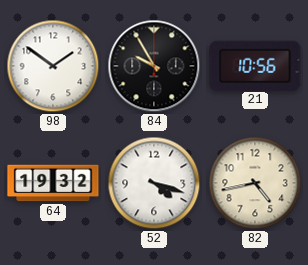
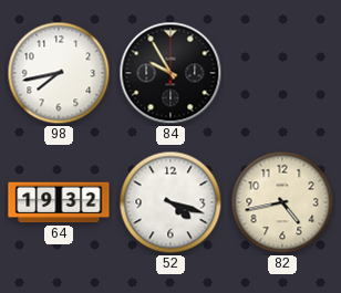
98: 1:51 -> 7:43 (59, 73)
21: 10:56 -> none (255, 65)
